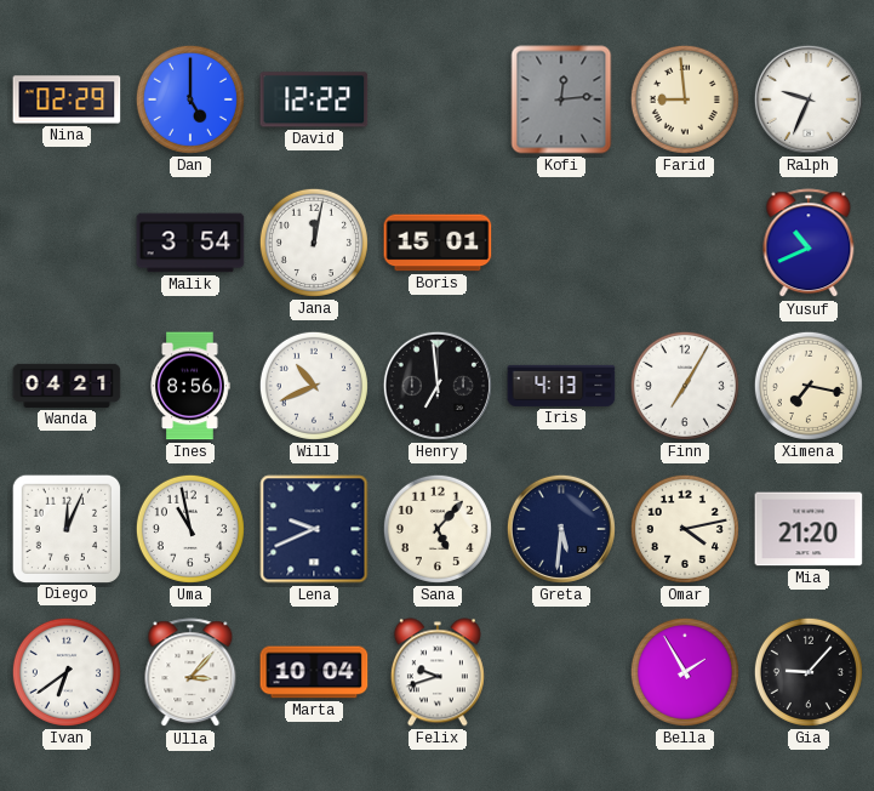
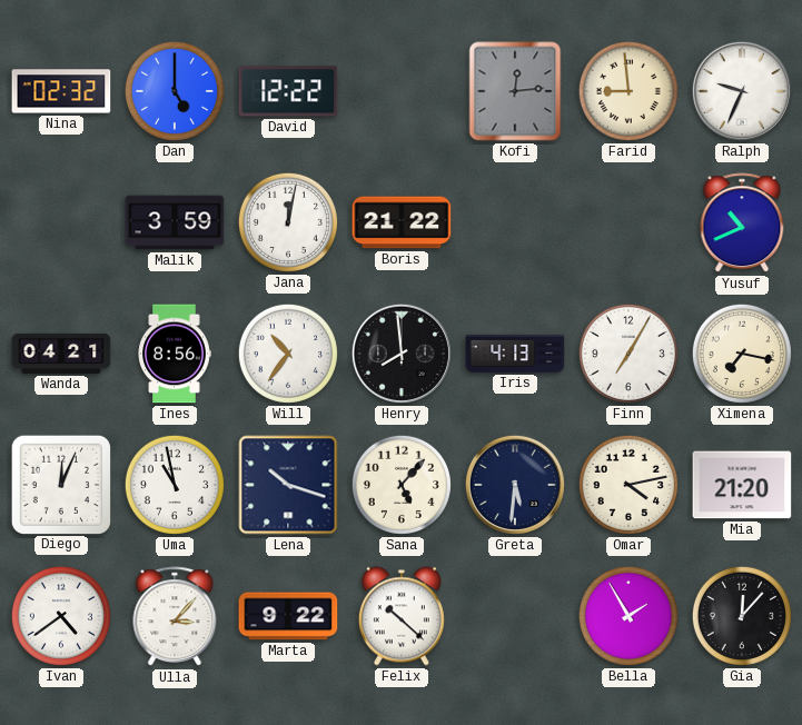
Nina: 02:29 -> 02:32 (61, 91)
Malik: 3:54 -> 3:59 (175, 222)
Boris: 15:01 -> 21:22 (402, 222)
Will: 10:41 -> 10:36 (288, 354)
Henry: 6:59 -> 7:59 (402, 354)
Lena: 9:41 -> 10:18 (288, 485)
Ivan: 6:39 -> 4:39 (61, 616)
Marta: 10:04 -> 9:22 (288, 616)
Felix: 9:42 -> 10:22 (402, 616)
Gia: 9:07 -> 12:07 (742, 616)
